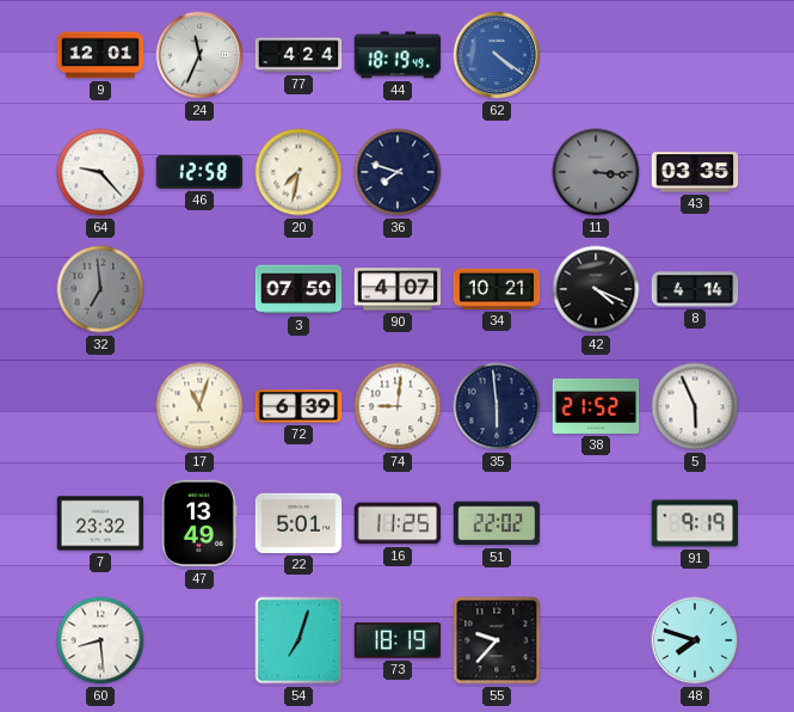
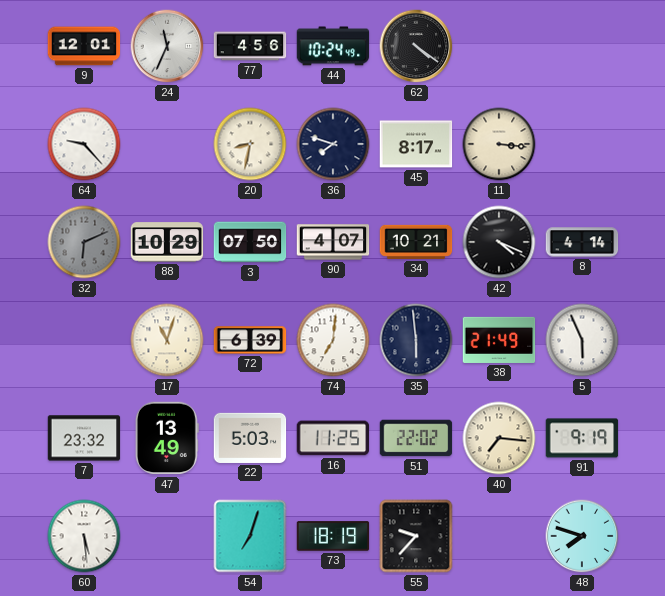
77: 4:24 -> 4:56 (250, 46)
44: 18:19 -> 10:24 (333, 46)
62 dial: blue -> black (416, 46)
46: 12:58 -> none (199, 172)
20: 7:32 -> 8:32 (250, 144)
45: none -> 8:17 (416, 144)
11 dial: grey -> cream (499, 144)
43: 03:35 -> none (695, 172)
32: 6:59 -> 6:11 (84, 242)
88: none -> 10:29 (167, 242)
74: 9:01 -> 7:01 (333, 340)
38: 21:52 -> 21:49 (499, 340)
22: 5:01 -> 5:03 (250, 438)
40: none -> 7:16 (499, 438)
60: 8:29 -> 5:29 (84, 536)
